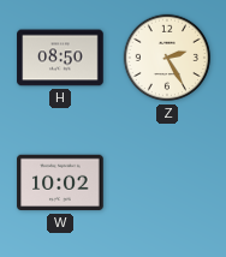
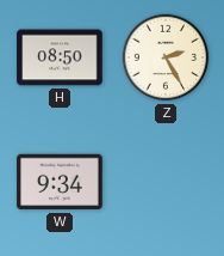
W: 10:02 -> 9:34 (60, 182)
